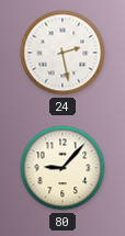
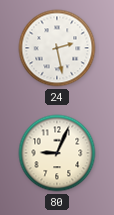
80: 9:07 -> 9:04 (57, 153)
